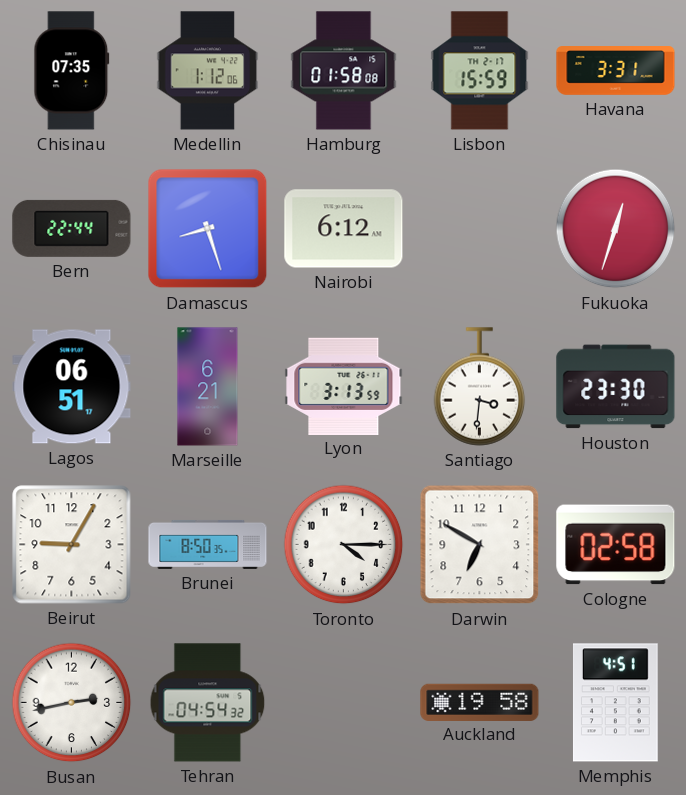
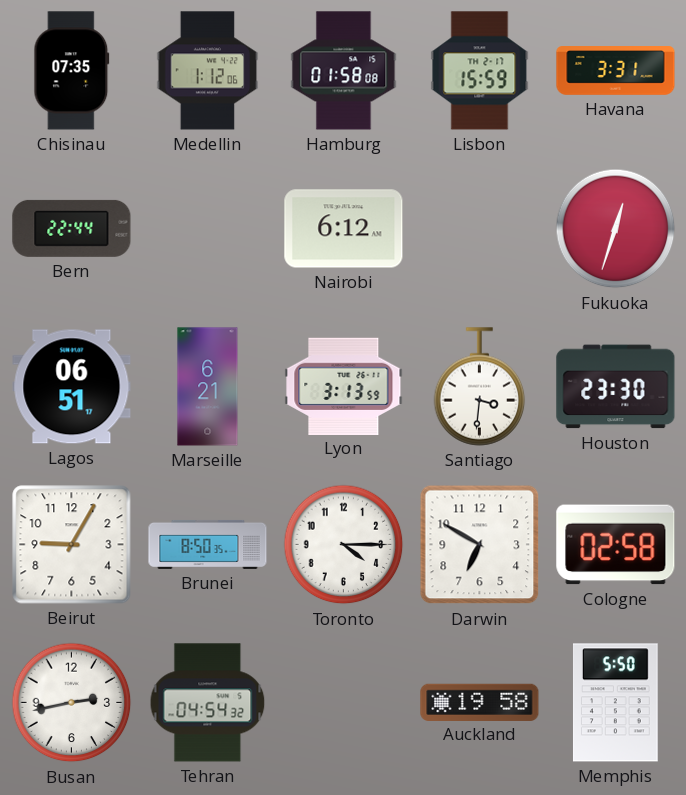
Damascus: 8:27 -> none (208, 229)
Memphis: 4:51 -> 5:50 (615, 703)
